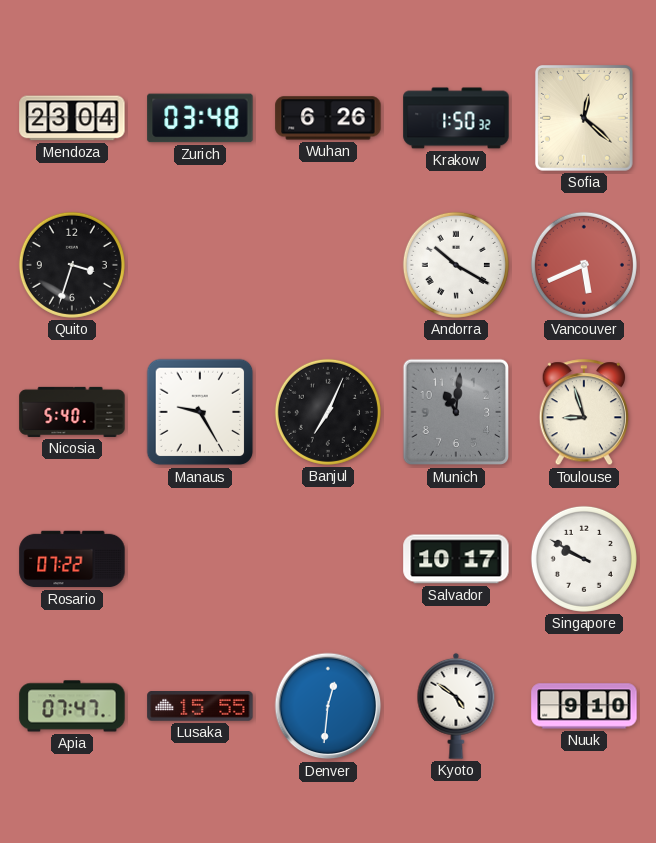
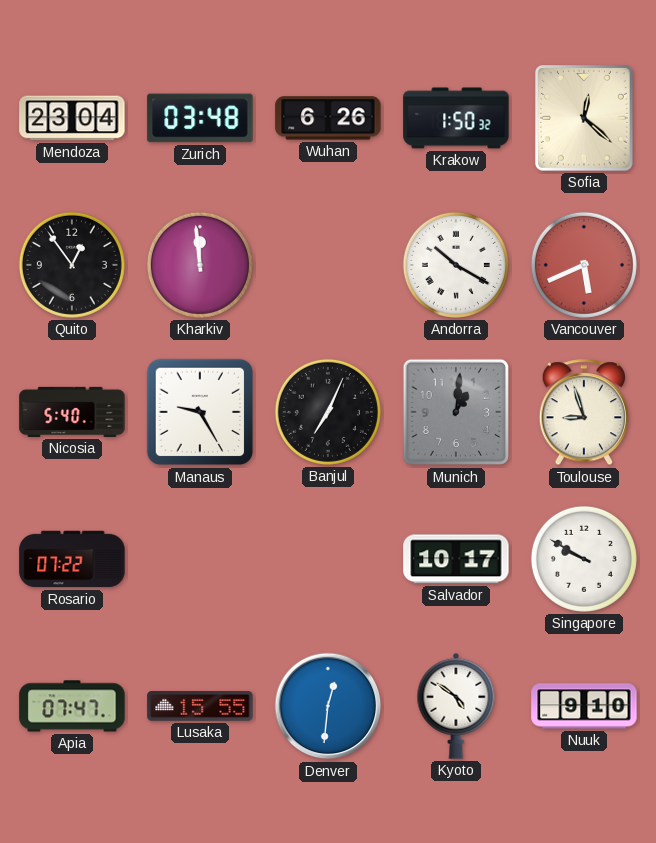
Quito: 3:33 -> 12:54 (72, 265)
Kharkiv: none -> 11:59 (200, 265)
Munich: 11:01 -> 1:01 (456, 412)
